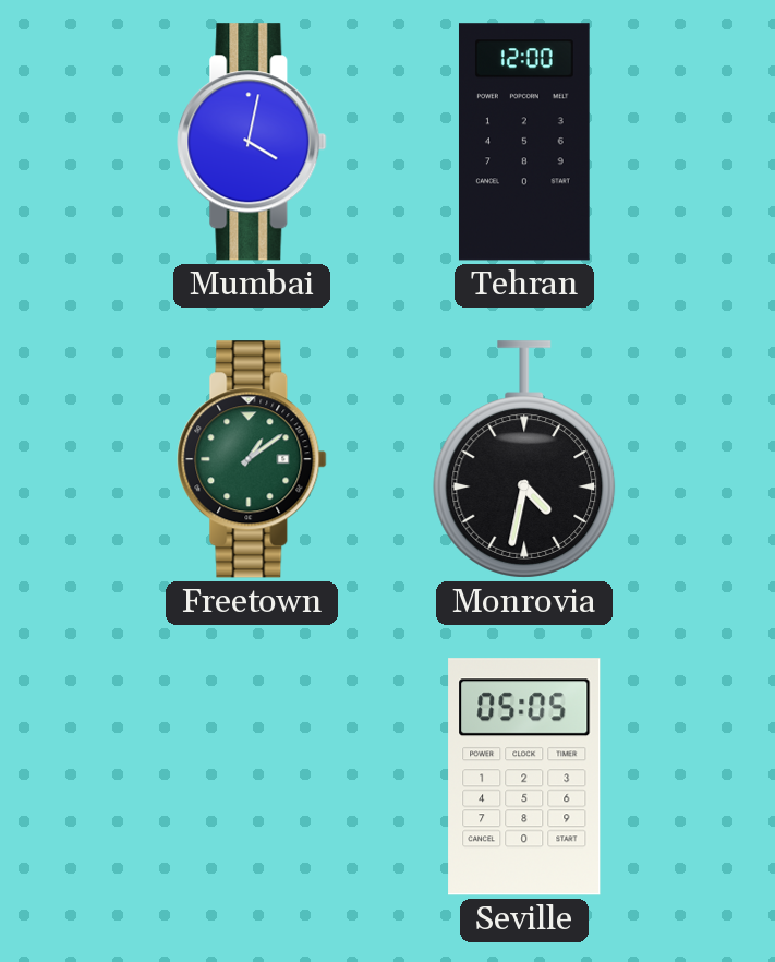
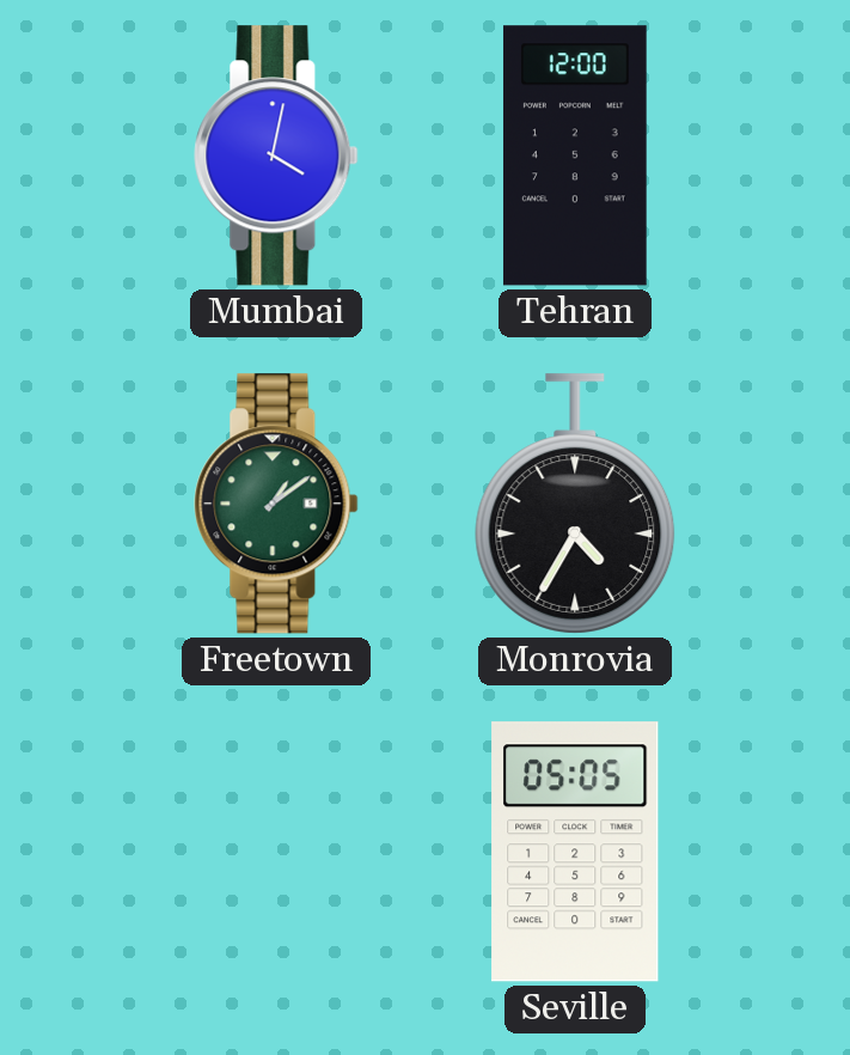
Monrovia: 4:32 -> 4:35 (575, 504)
